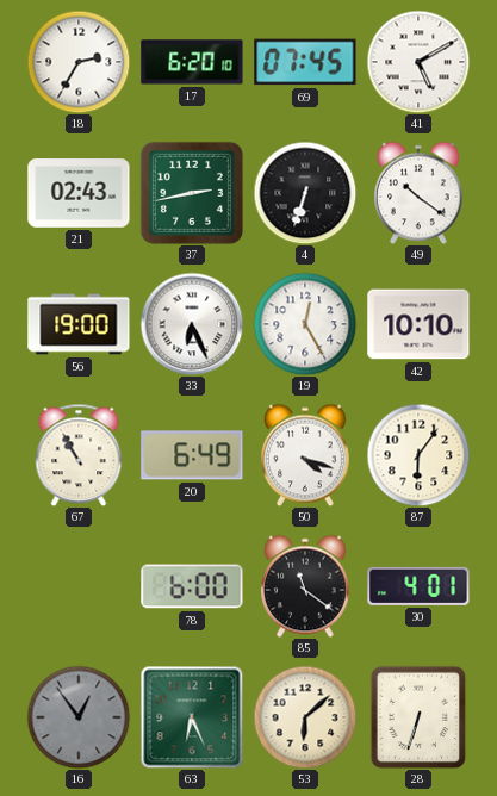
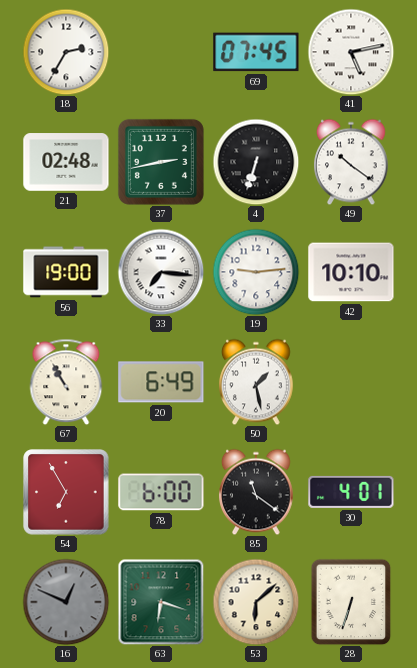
17: 6:20 -> none (192, 62)
41: 5:10 -> 5:13 (351, 52)
21: 02:43 -> 02:48 (66, 162)
33: 6:26 -> 7:16 (161, 272)
19: 12:25 -> 9:14 (256, 272)
50: 4:18 -> 1:28 (257, 382)
87: 6:06 -> none (418, 455)
54: none -> 6:55 (66, 492)
16: 12:54 -> 12:49 (66, 602)
63: 6:26 -> 6:18 (161, 602)
